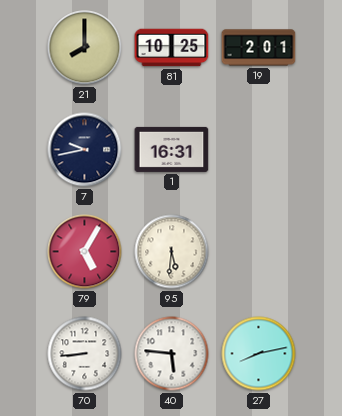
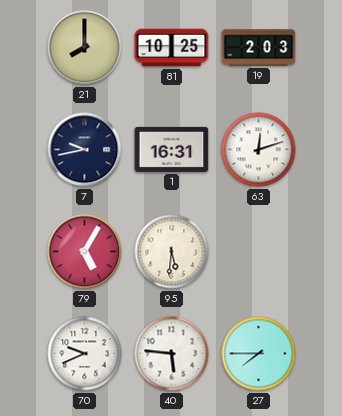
19: 2:01 -> 2:03 (259, 48)
63: none -> 12:12 (259, 150)
70: 8:44 -> 9:41 (85, 354)
27: 8:13 -> 7:45 (259, 354)
